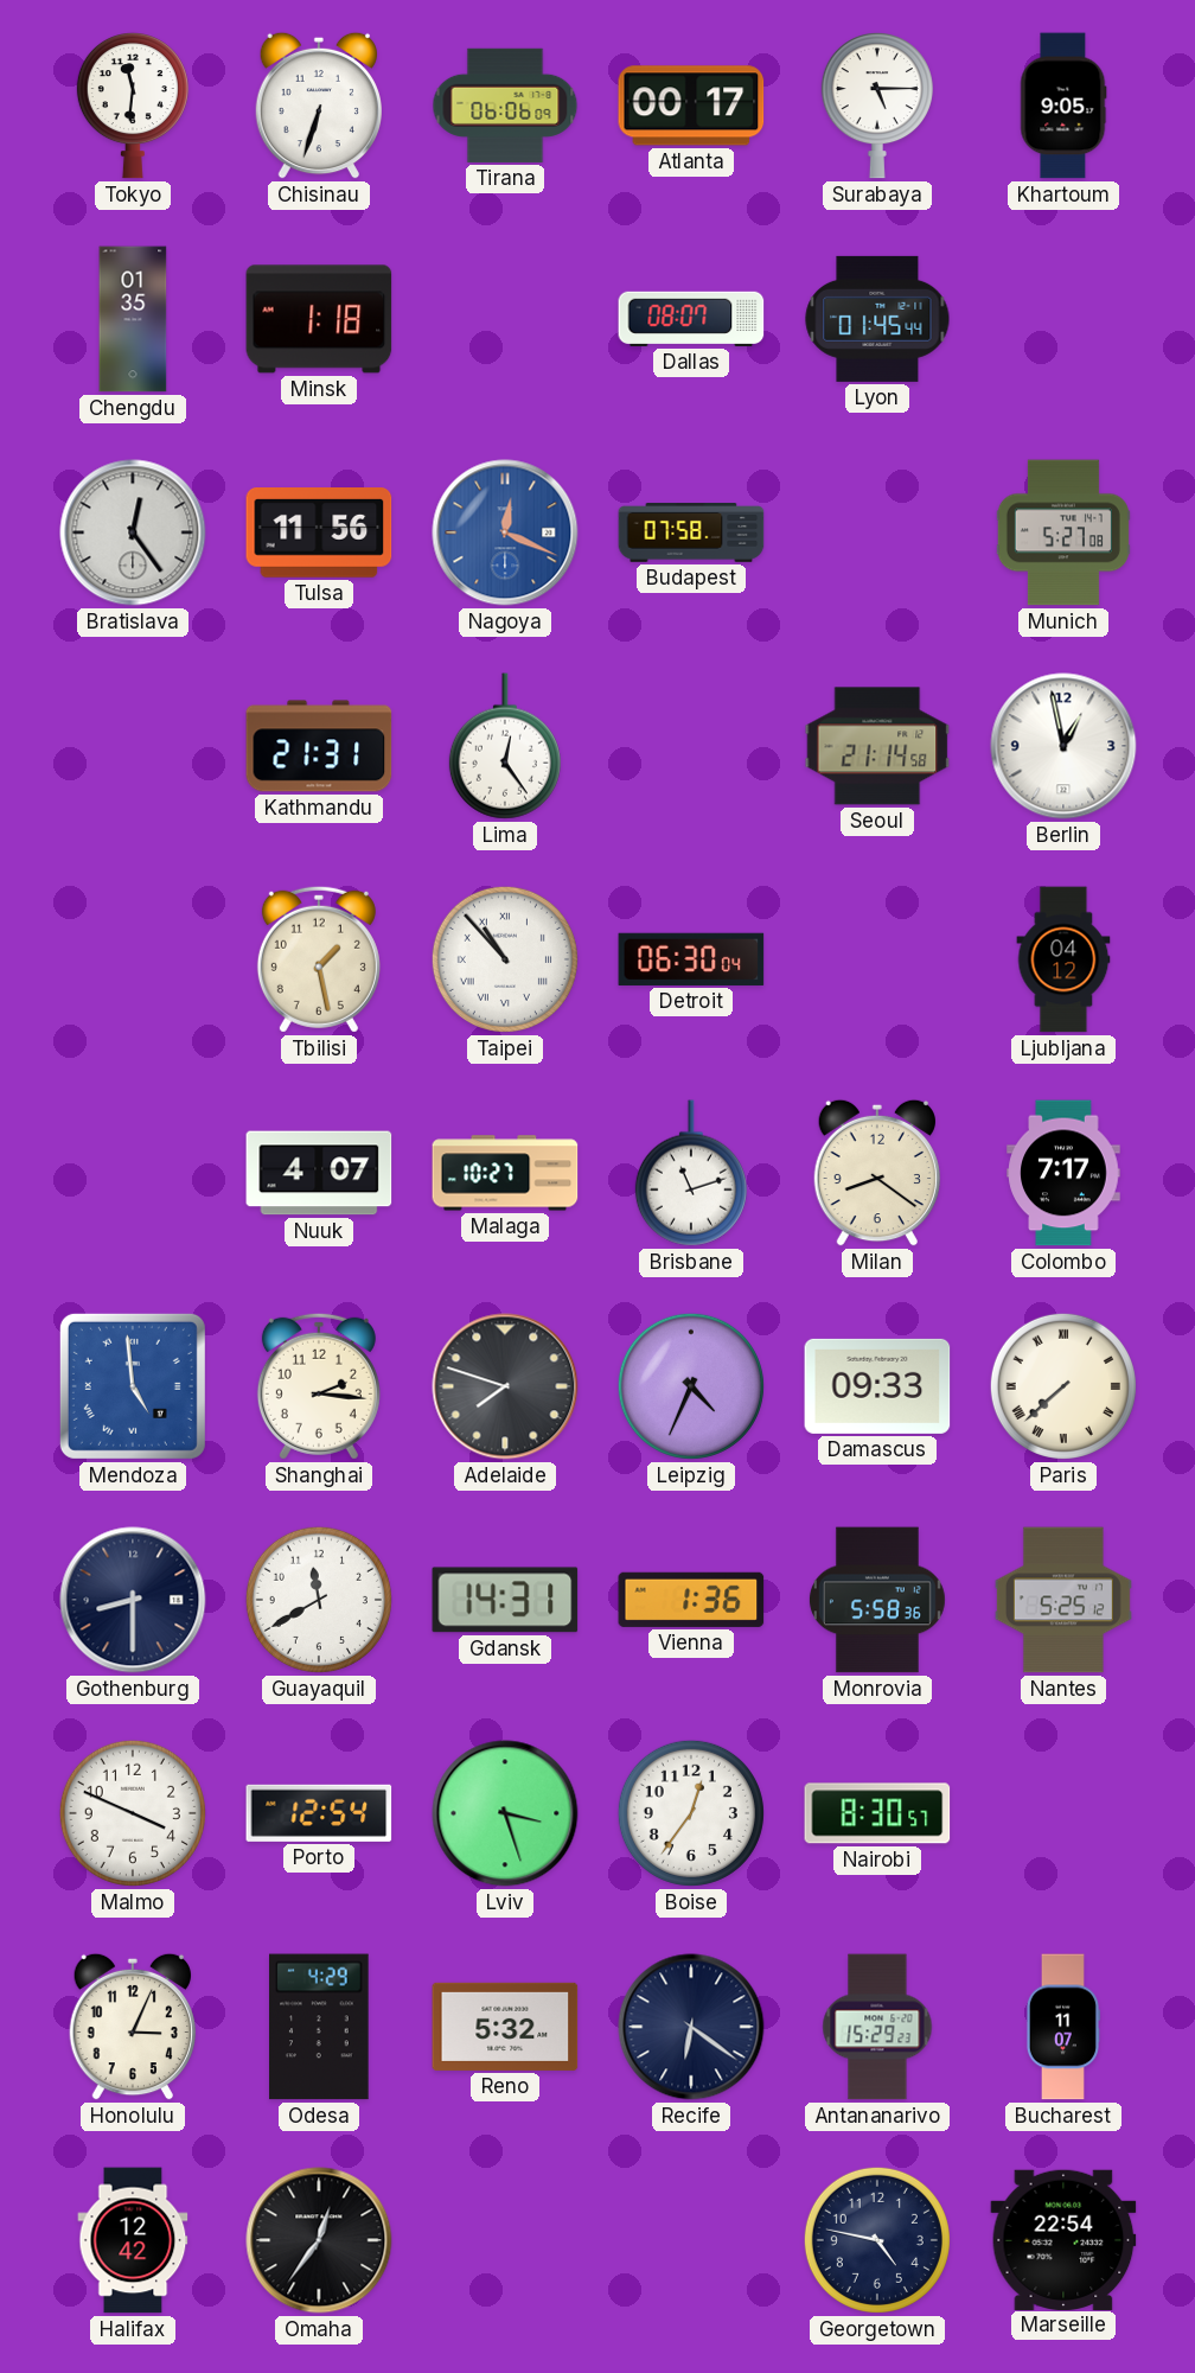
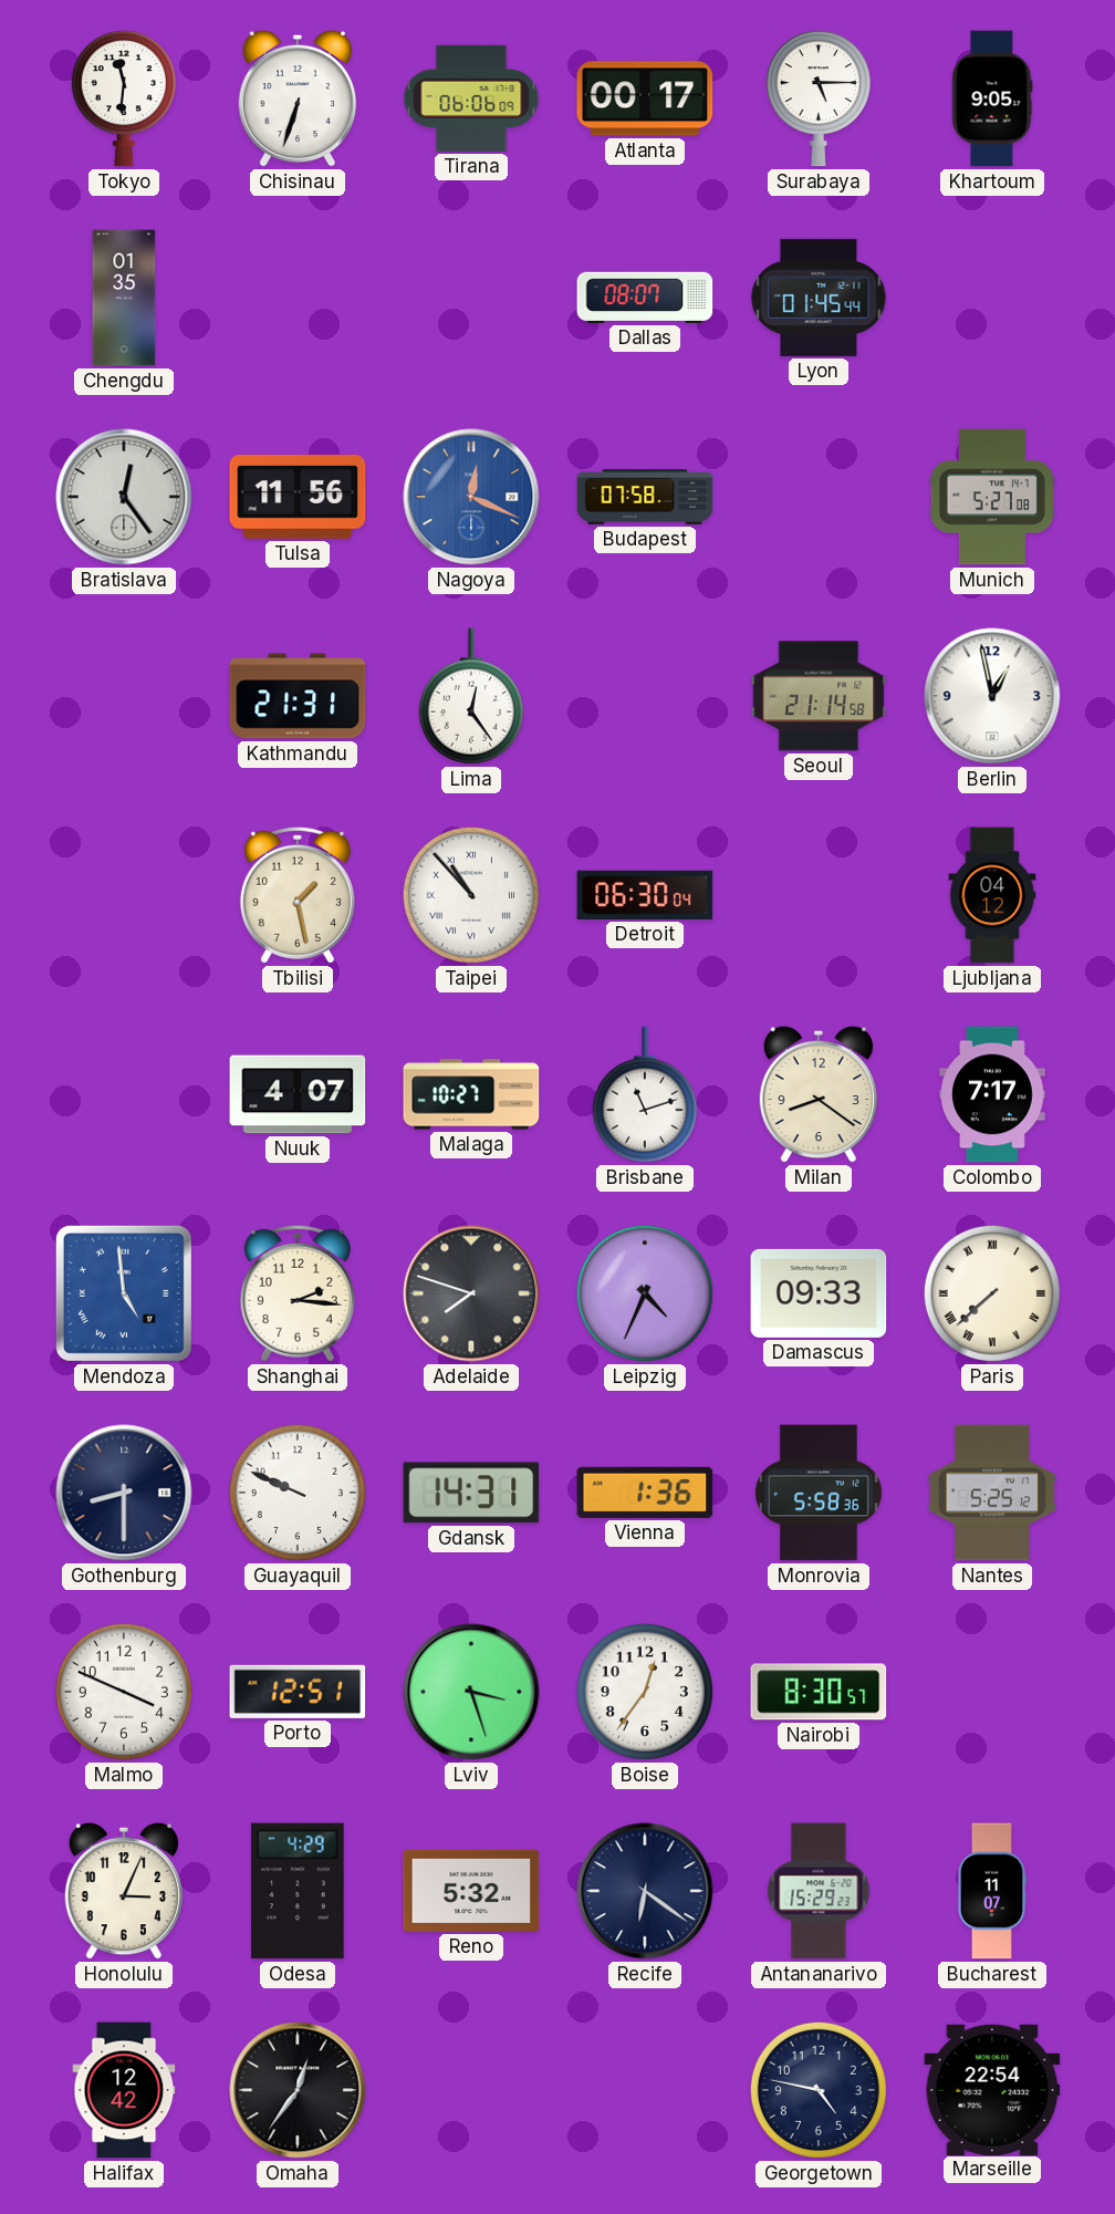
Minsk: 1:18 -> none (319, 319)
Guayaquil: 11:40 -> 9:49 (298, 1493)
Porto: 12:54 -> 12:51 (298, 1692)
